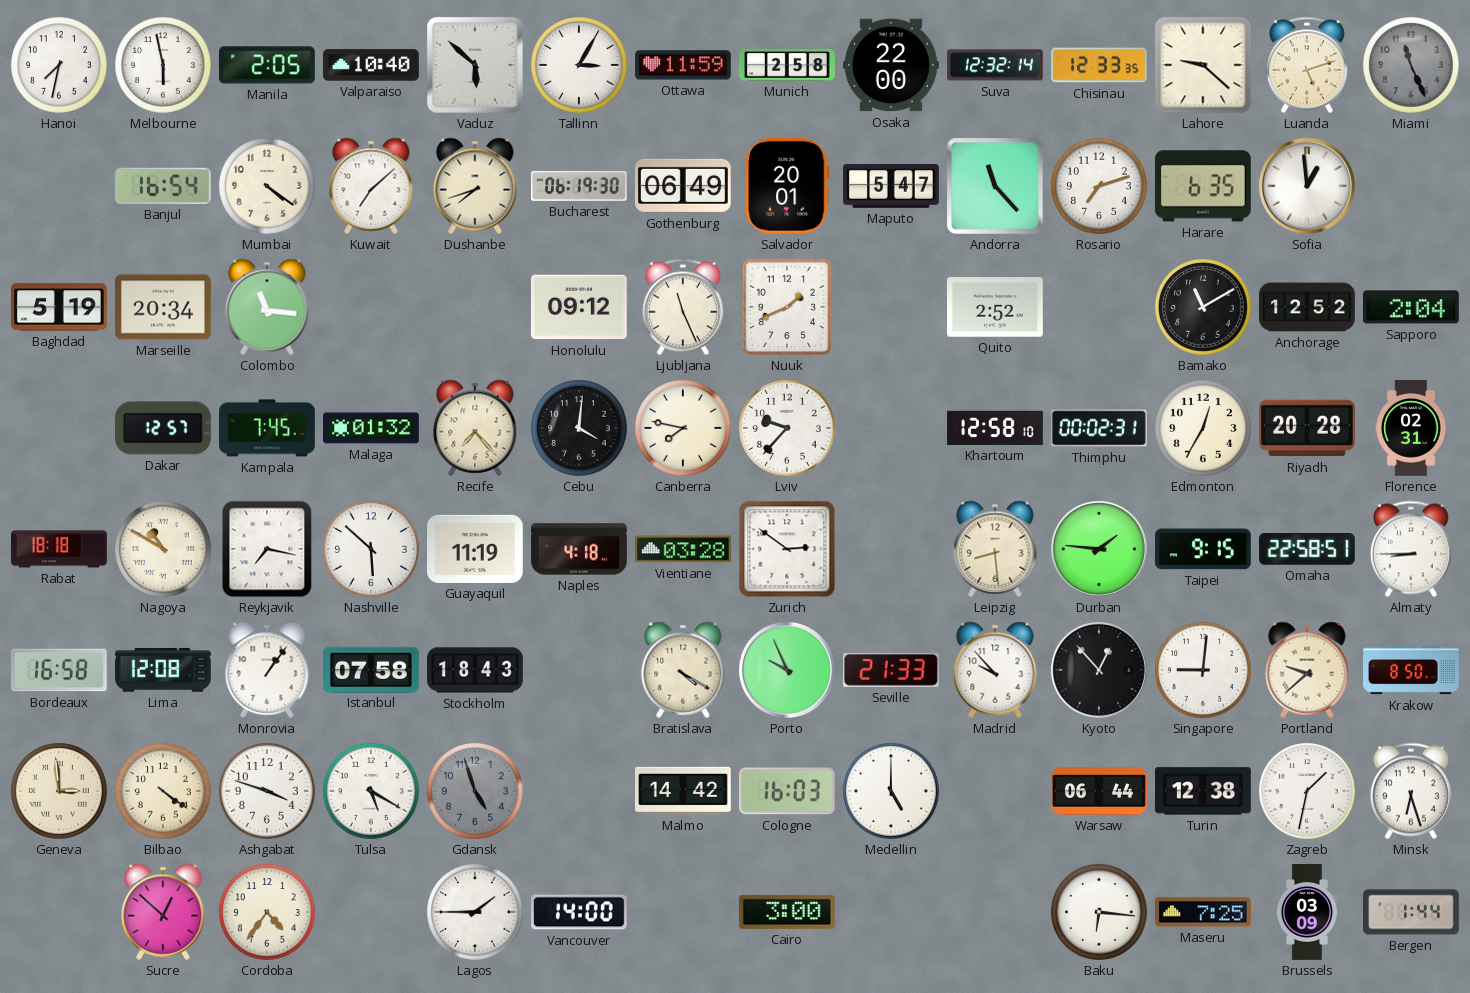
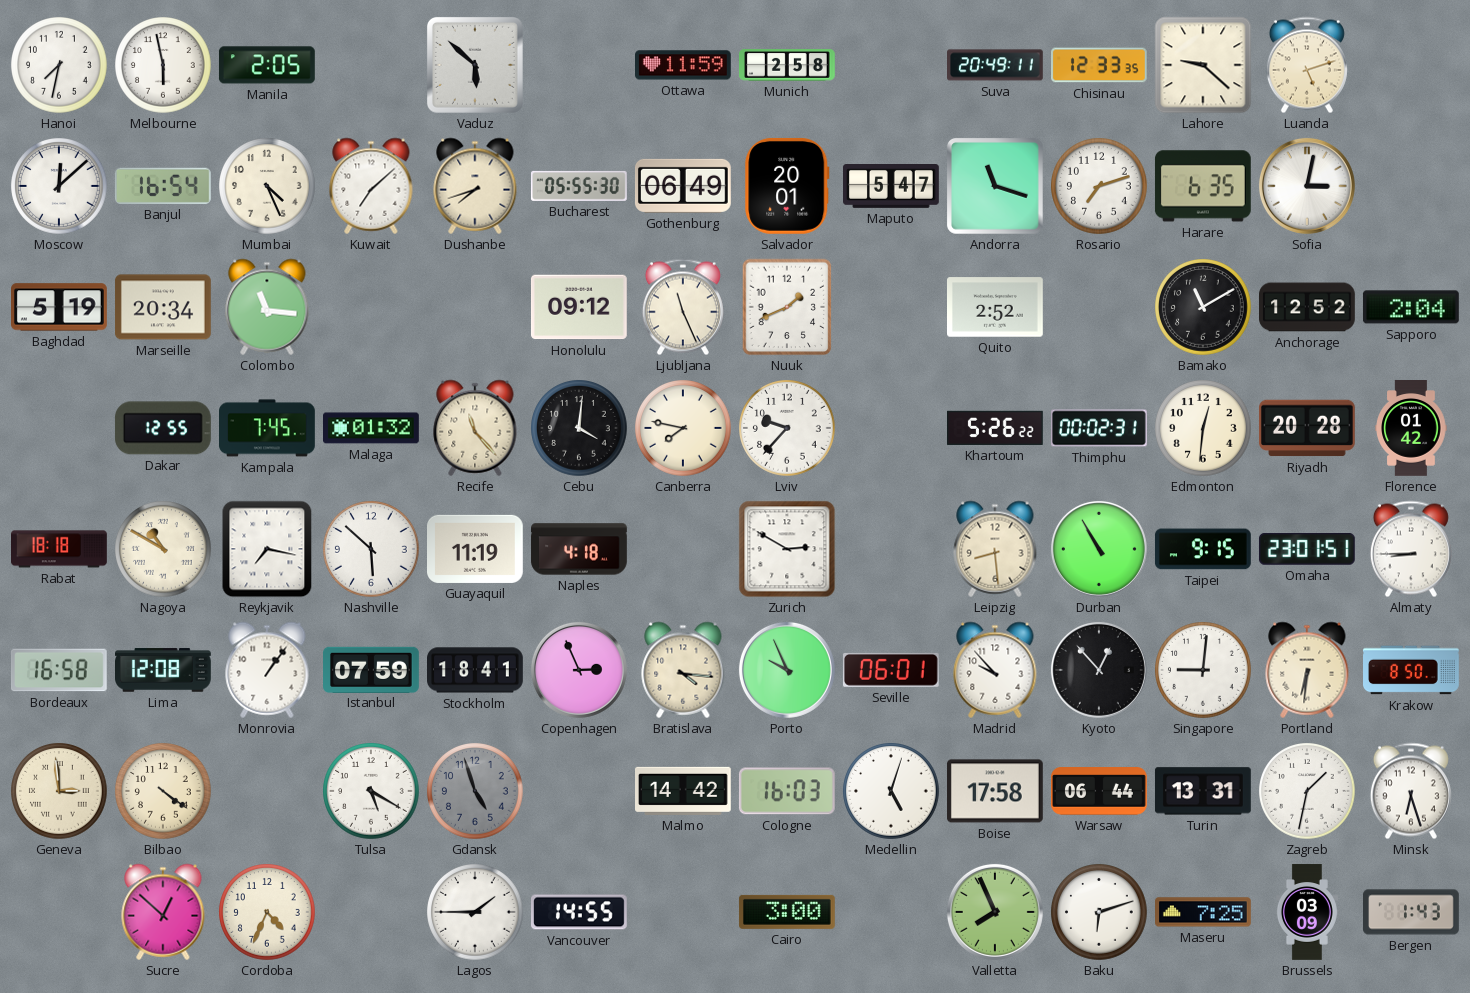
Valparaiso: 10:40 -> none (372, 65)
Tallinn: 3:05 -> none (580, 66)
Osaka: 22:00 -> none (892, 65)
Suva: 12:32 -> 20:49 (996, 65)
Miami: 11:26 -> none (1412, 66)
Moscow: none -> 12:08 (60, 187)
Mumbai: 4:21 -> 4:26 (268, 187)
Bucharest: 06:19 -> 05:55 (579, 186)
Andorra: 11:23 -> 11:18 (995, 186)
Sofia: 12:59 -> 3:02 (1307, 186)
Dakar: 12:57 -> 12:55 (163, 428)
Recife: 7:23 -> 11:23 (475, 428)
Khartoum: 12:58 -> 5:26 (996, 428)
Edmonton: 12:35 -> 12:31 (1204, 429)
Florence: 02:31 -> 01:42 (1411, 429)
Vientiane: 03:28 -> none (684, 549)
Zurich: 2:51 -> 2:50 (787, 549)
Durban: 1:46 -> 10:55 (1099, 549)
Omaha: 22:58 -> 23:01 (1307, 550)
Istanbul: 07:58 -> 07:59 (372, 669)
Stockholm: 18:43 -> 18:41 (476, 670)
Copenhagen: none -> 2:56 (579, 670)
Bratislava: 4:20 -> 4:16 (683, 670)
Seville: 21:33 -> 06:01 (891, 670)
Portland: 9:38 -> 6:31 (1307, 670)
Ashgabat: 3:48 -> none (268, 792)
Medellin: 5:00 -> 5:03 (892, 792)
Boise: none -> 17:58 (996, 791)
Turin: 12:38 -> 13:31 (1203, 791)
Cordoba: 4:36 -> 4:34 (268, 913)
Vancouver: 14:00 -> 14:55 (580, 912)
Valletta: none -> 7:56 (995, 912)
Baku: 6:16 -> 6:12 (1100, 913)
Bergen: 1:44 -> 1:43 (1412, 912)
